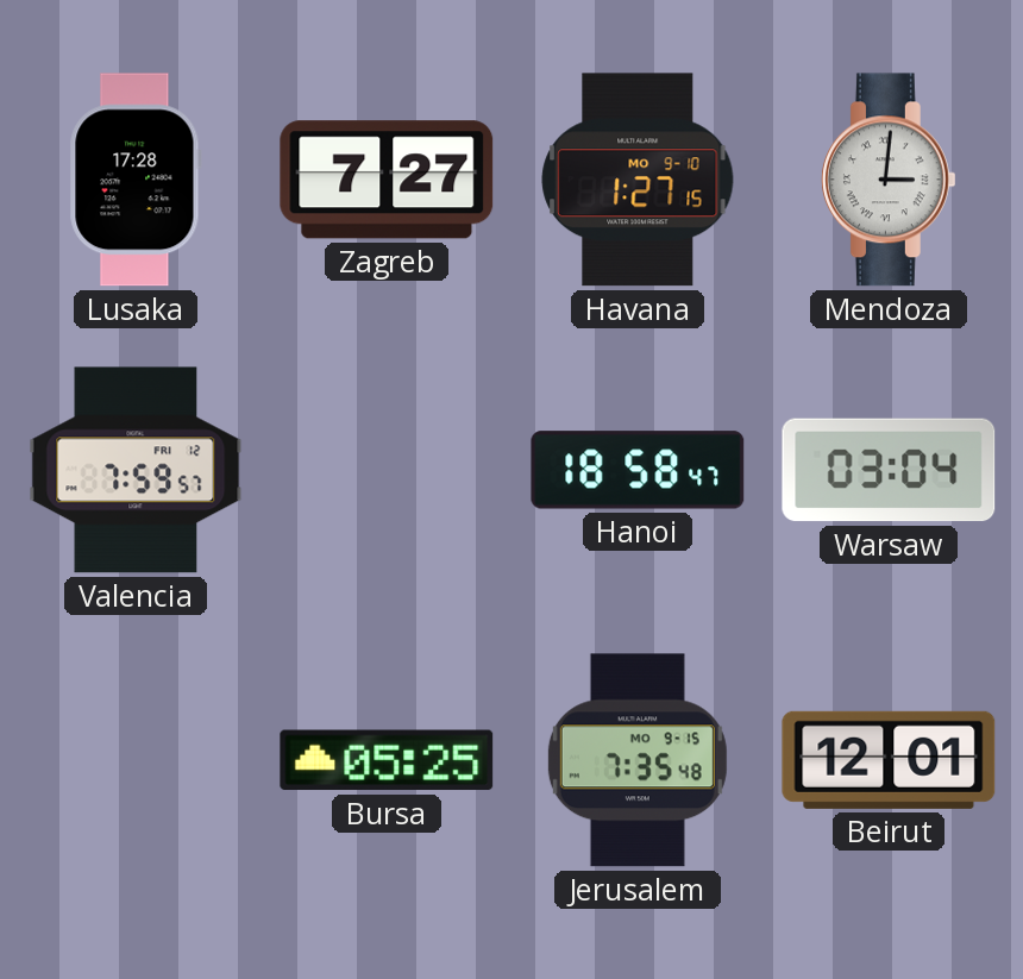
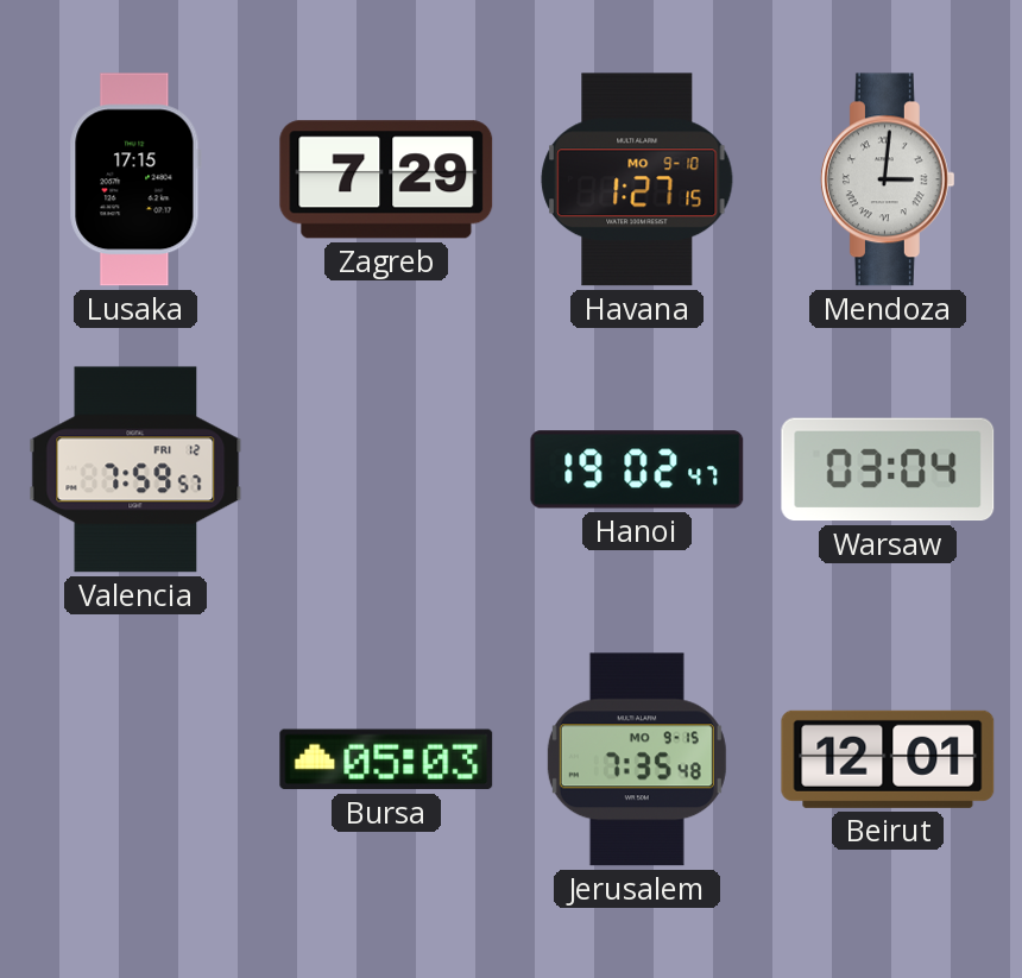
Lusaka: 17:28 -> 17:15 (135, 179)
Zagreb: 7:27 -> 7:29 (386, 179)
Hanoi: 18:58 -> 19:02 (637, 469)
Bursa: 05:25 -> 05:03 (386, 759)
